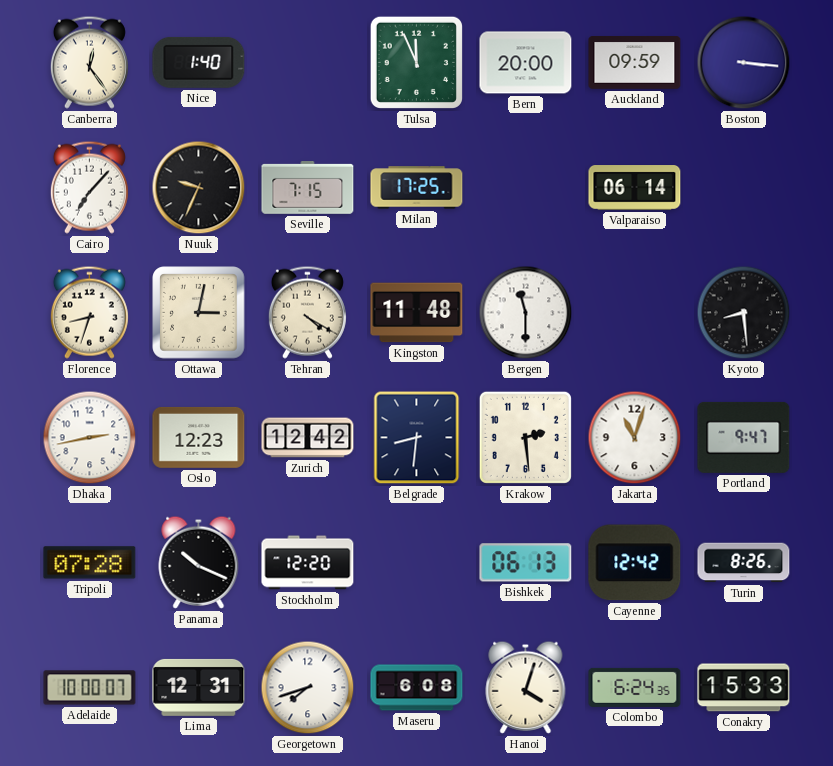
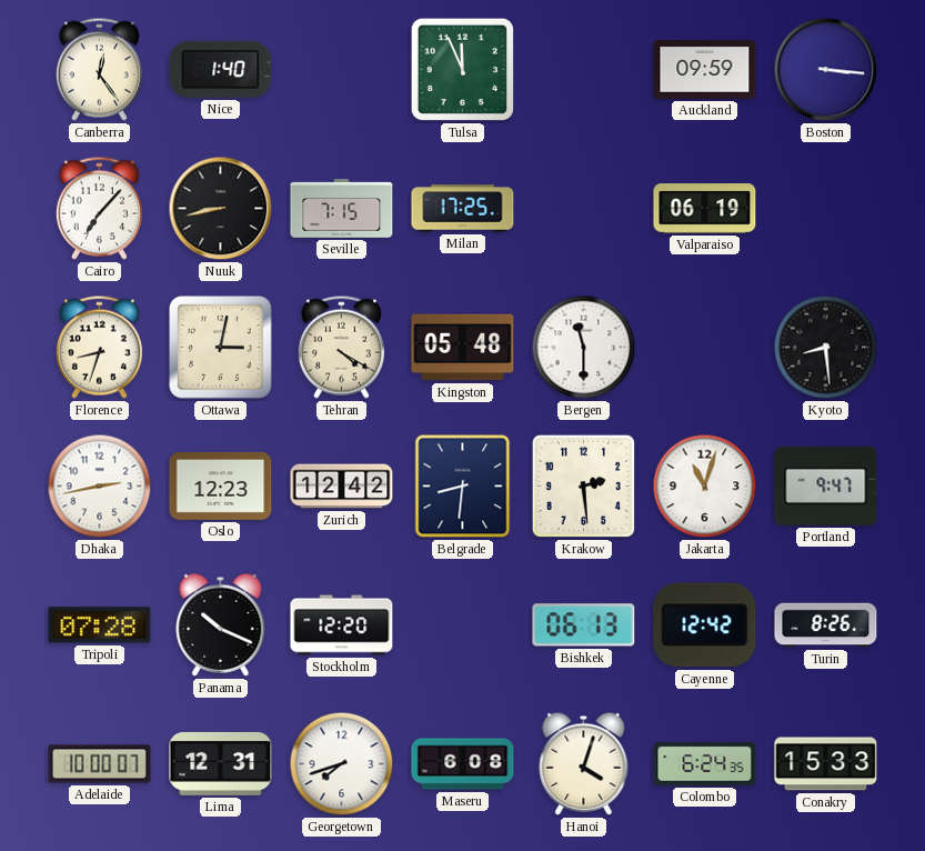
Bern: 20:00 -> none (526, 63)
Nuuk: 9:34 -> 8:43 (221, 209)
Valparaiso: 06:14 -> 06:19 (705, 209)
Kingston: 11:48 -> 05:48 (463, 348)
